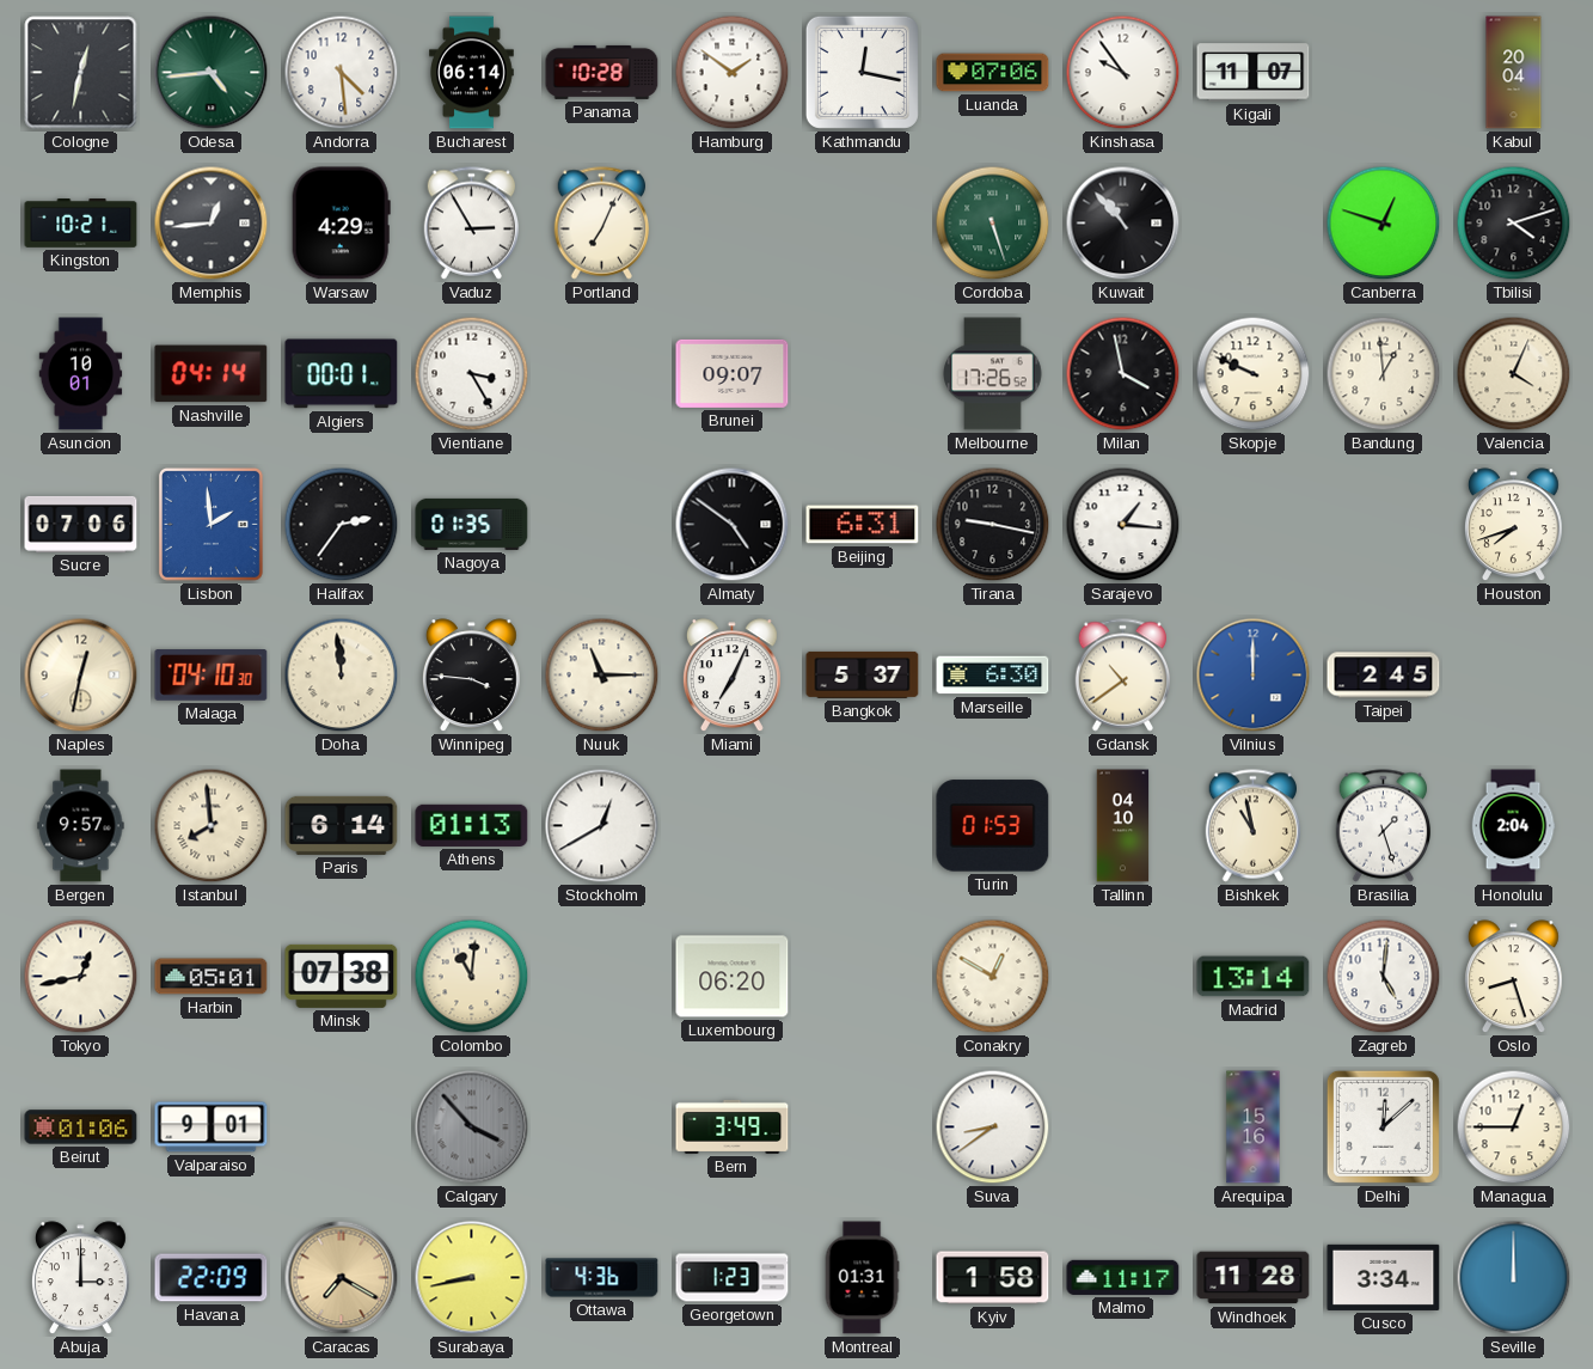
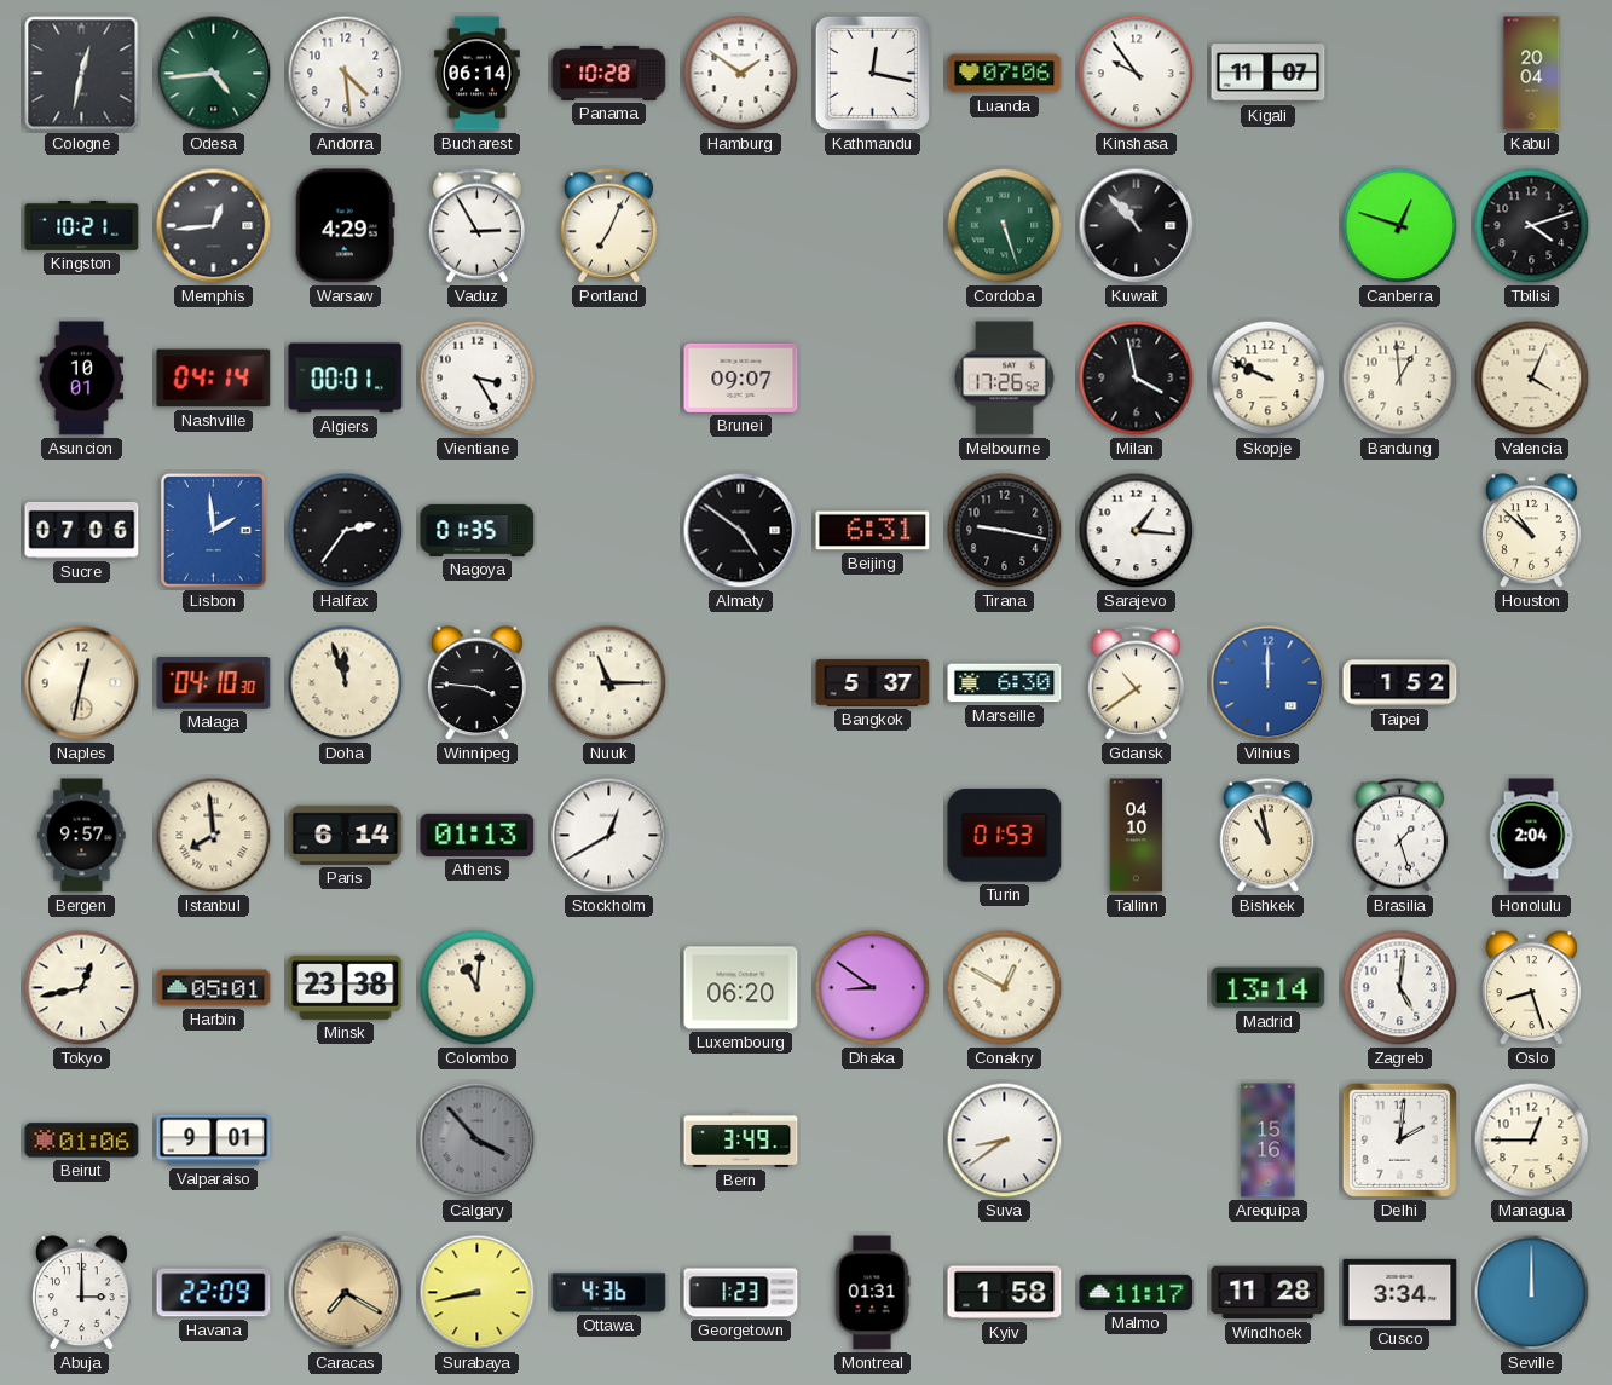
Houston: 7:42 -> 10:52 (1531, 531)
Doha: 11:59 -> 11:57 (346, 683)
Miami: 7:04 -> none (731, 676)
Taipei: 2:45 -> 1:52 (1400, 683)
Minsk: 07:38 -> 23:38 (346, 987)
Dhaka: none -> 8:51 (873, 988)
Delhi: 12:08 -> 2:01 (1399, 1139)
